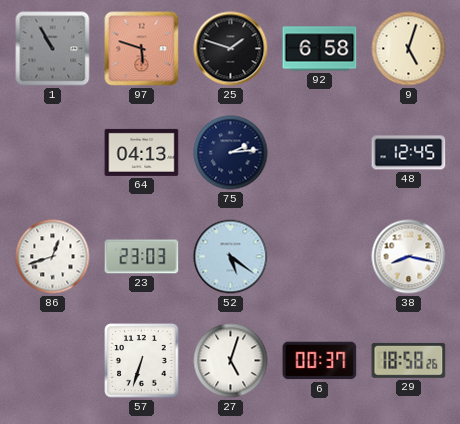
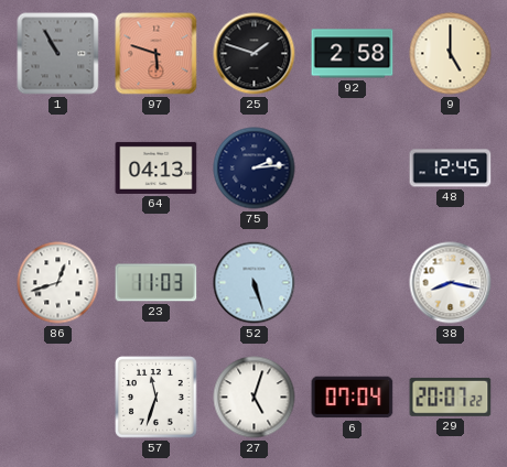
92: 6:58 -> 2:58 (353, 54)
9: 5:03 -> 5:00 (451, 54)
23: 23:03 -> 11:03 (157, 283)
52: 5:21 -> 5:27 (255, 283)
57: 6:33 -> 11:33 (157, 398)
6: 00:37 -> 07:04 (353, 398)
29: 18:58 -> 20:07 (451, 397)
